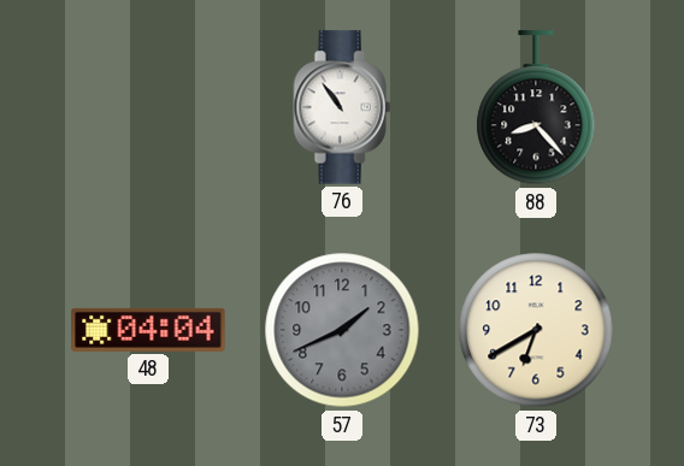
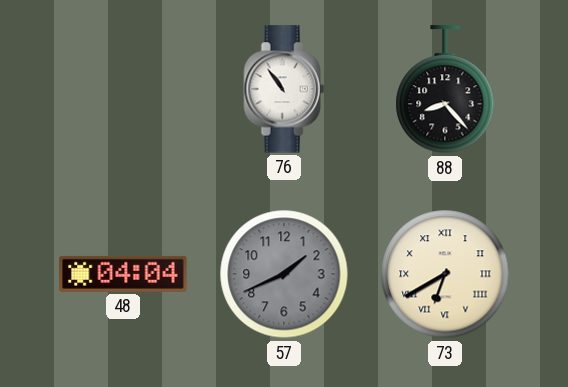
73 numerals: Arabic -> Roman (445, 274)
